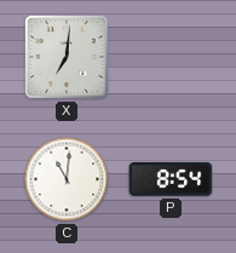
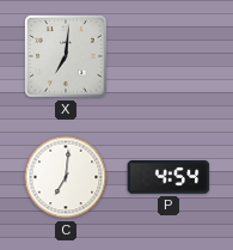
C: 11:01 -> 7:01 (66, 177)
P: 8:54 -> 4:54 (168, 177)
